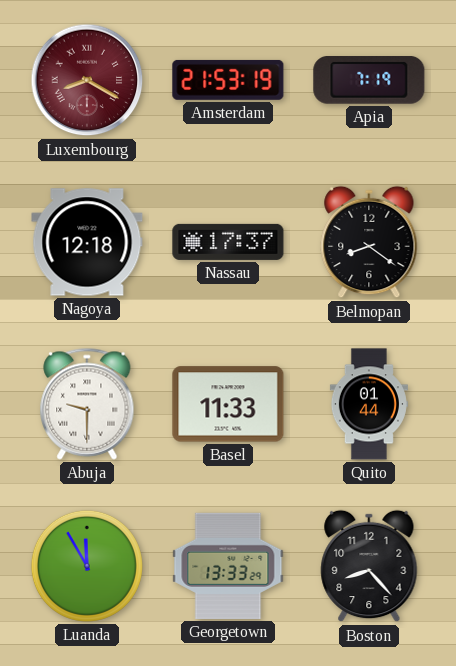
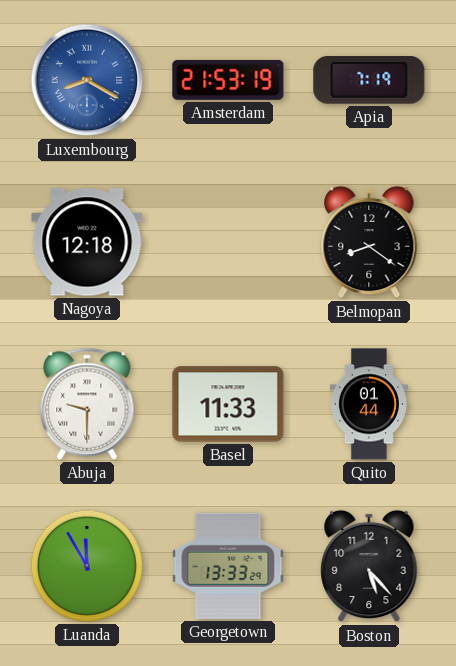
Luxembourg dial: burgundy -> blue (87, 80)
Nassau: 17:37 -> none (228, 242)
Boston: 8:23 -> 5:23 (369, 566)
